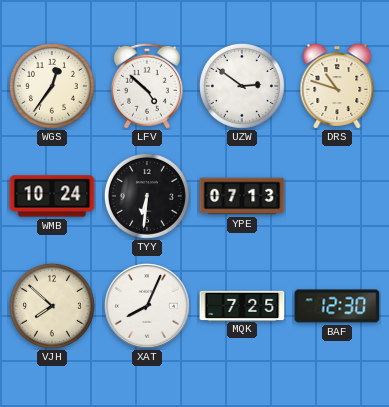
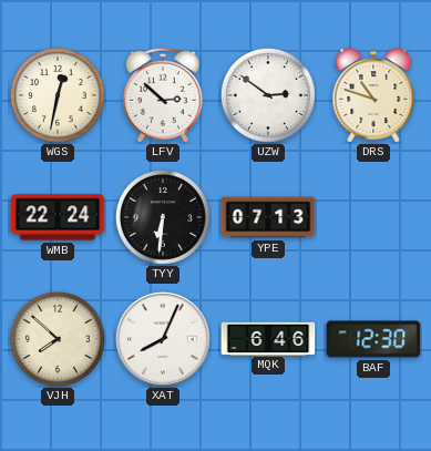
WGS: 12:36 -> 12:32 (58, 95)
LFV: 4:52 -> 2:52 (163, 95)
WMB: 10:24 -> 22:24 (58, 217)
MQK: 7:25 -> 6:46 (268, 338)
